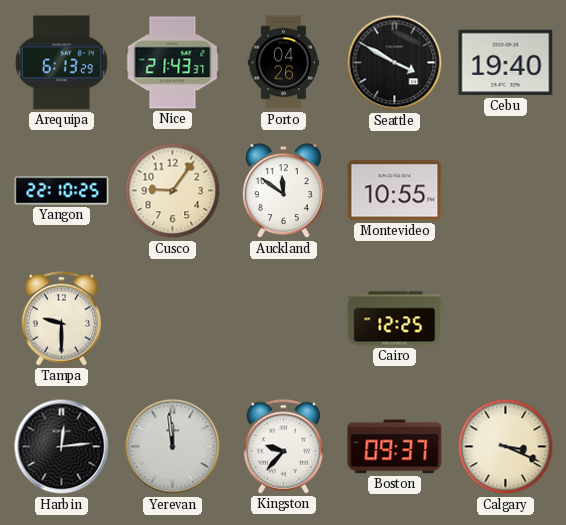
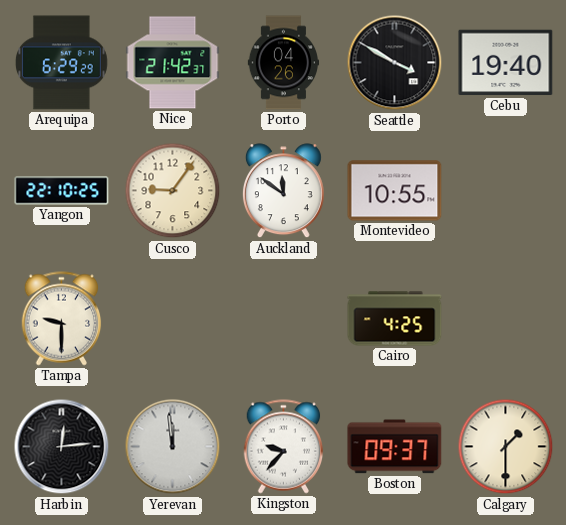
Arequipa: 6:13 -> 6:29 (61, 63)
Nice: 21:43 -> 21:42 (173, 63)
Cairo: 12:25 -> 4:25 (395, 319)
Calgary: 3:19 -> 1:30 (506, 447)
